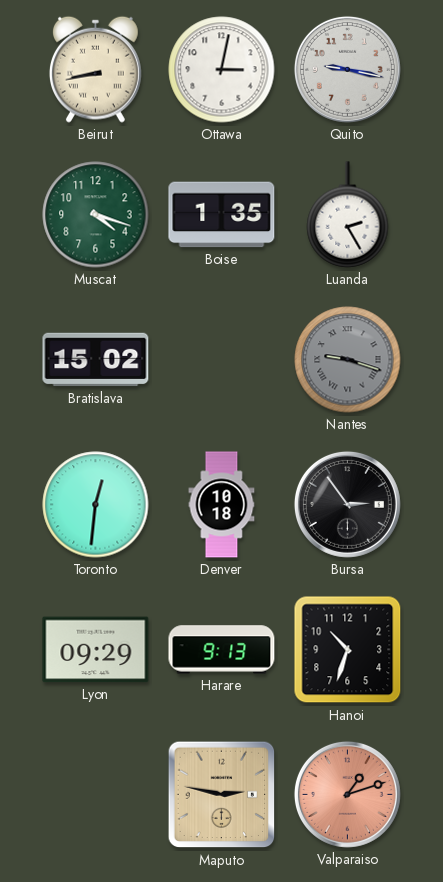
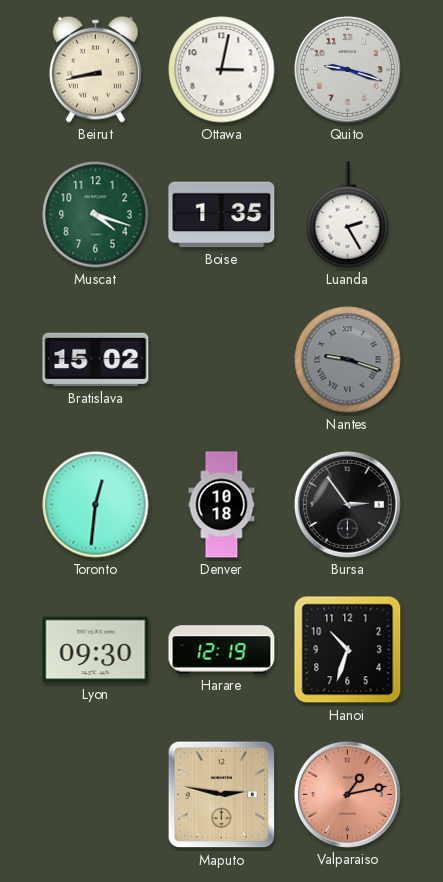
Quito: 9:17 -> 9:18 (347, 69)
Lyon: 09:29 -> 09:30 (96, 650)
Harare: 9:13 -> 12:19 (222, 650)
Valparaiso: 1:12 -> 1:13 (347, 794)
